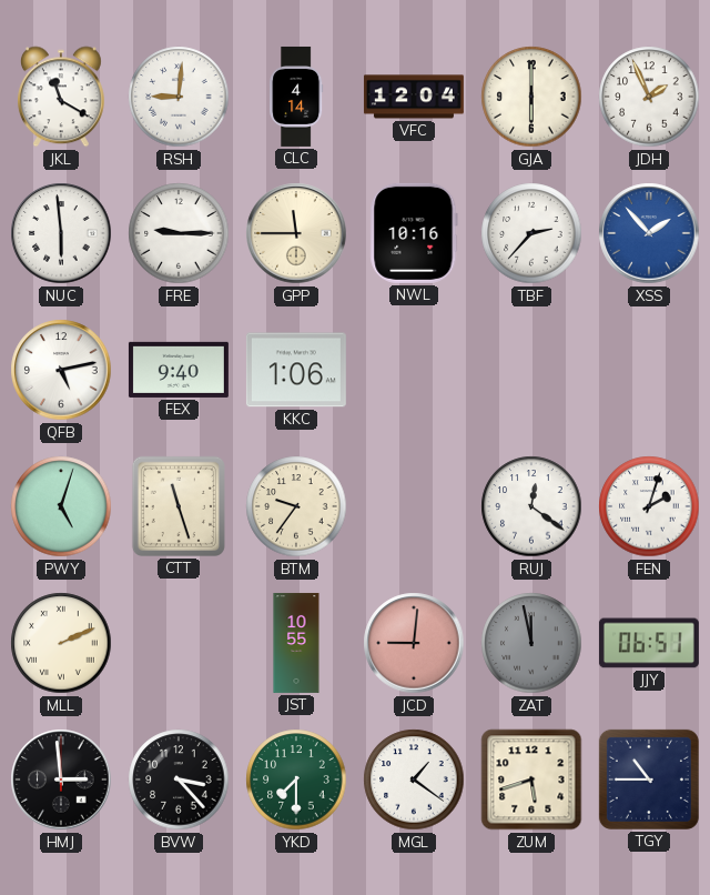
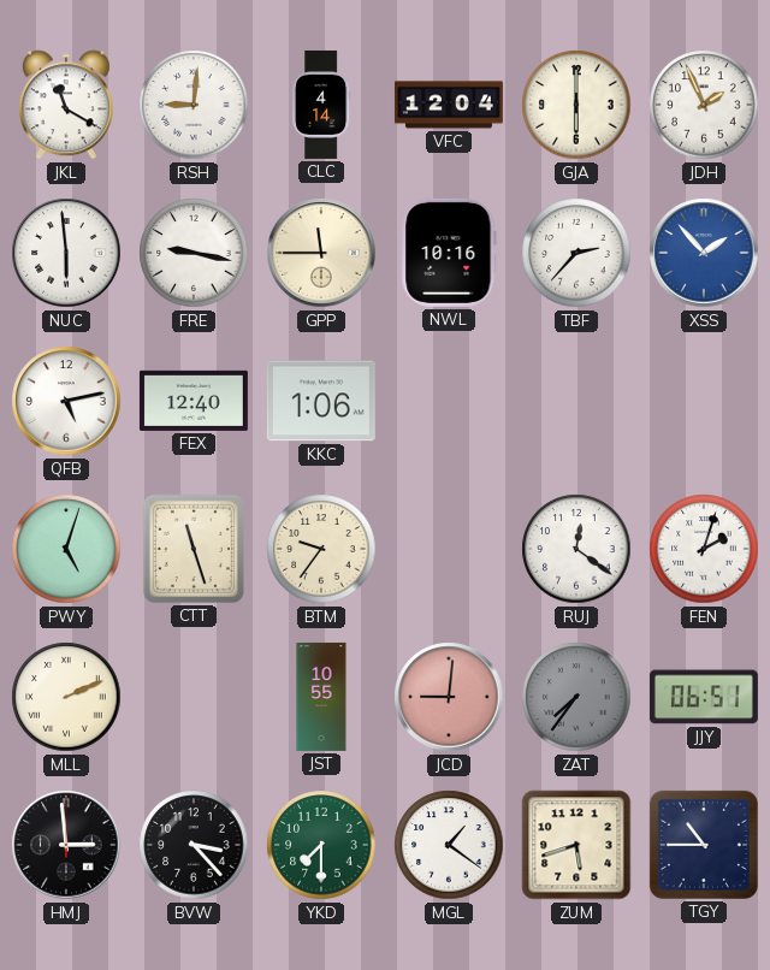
FRE: 9:15 -> 9:17 (194, 253)
FEX: 9:40 -> 12:40 (194, 401)
ZAT: 11:58 -> 7:36 (576, 697)
